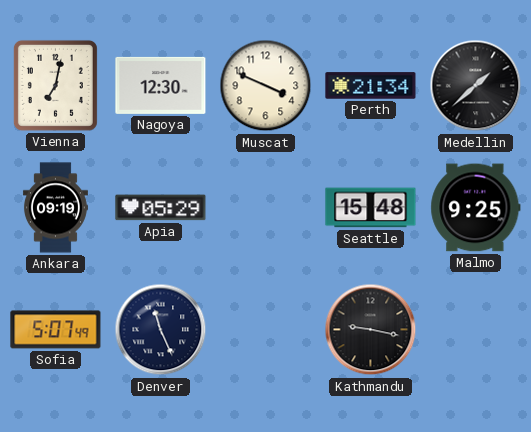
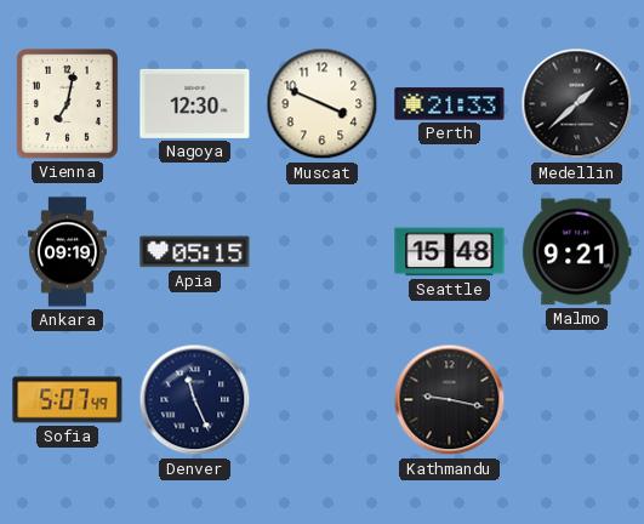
Perth: 21:34 -> 21:33 (450, 104)
Apia: 05:29 -> 05:15 (195, 252)
Malmo: 9:25 -> 9:21 (577, 252)
